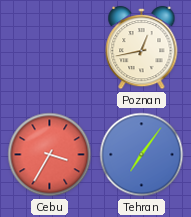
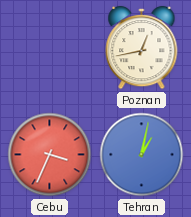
Cebu: 3:35 -> 3:34 (50, 155)
Tehran: 7:06 -> 1:02 (142, 155)
